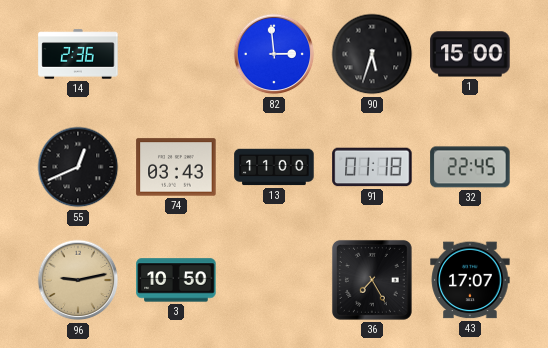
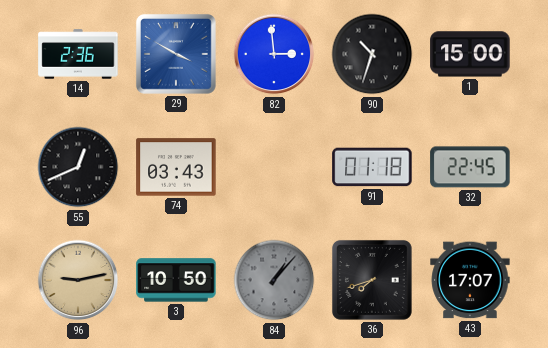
29: none -> 3:50 (176, 54)
90: 5:33 -> 10:33 (372, 54)
13: 11:00 -> none (274, 167)
84: none -> 1:07 (274, 280)
36: 7:25 -> 7:42 (372, 280)
